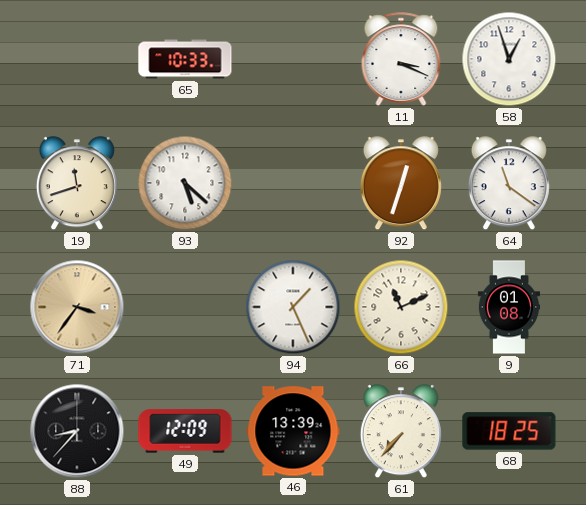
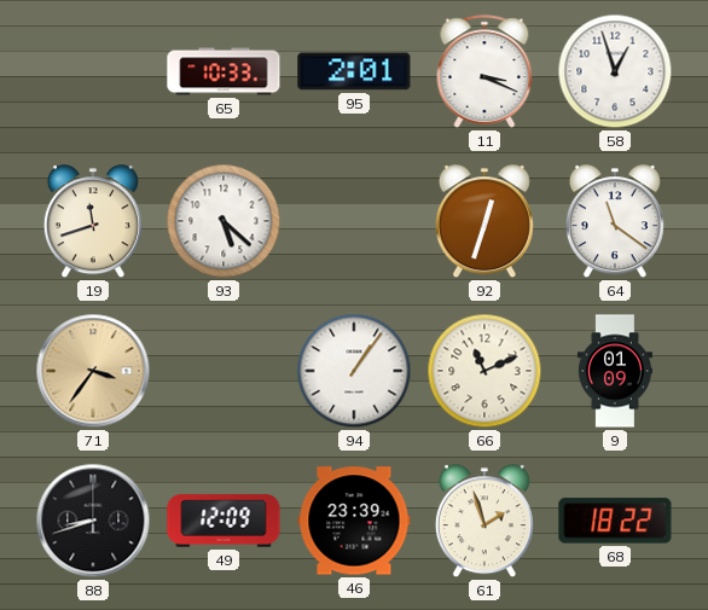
95: none -> 2:01 (354, 71)
94: 1:26 -> 1:06 (354, 371)
9: 01:08 -> 01:09 (615, 371)
88: 8:37 -> 8:42 (93, 521)
46: 13:39 -> 23:39 (354, 521)
61: 7:37 -> 1:57 (484, 522)
68: 18:25 -> 18:22 (615, 521)
